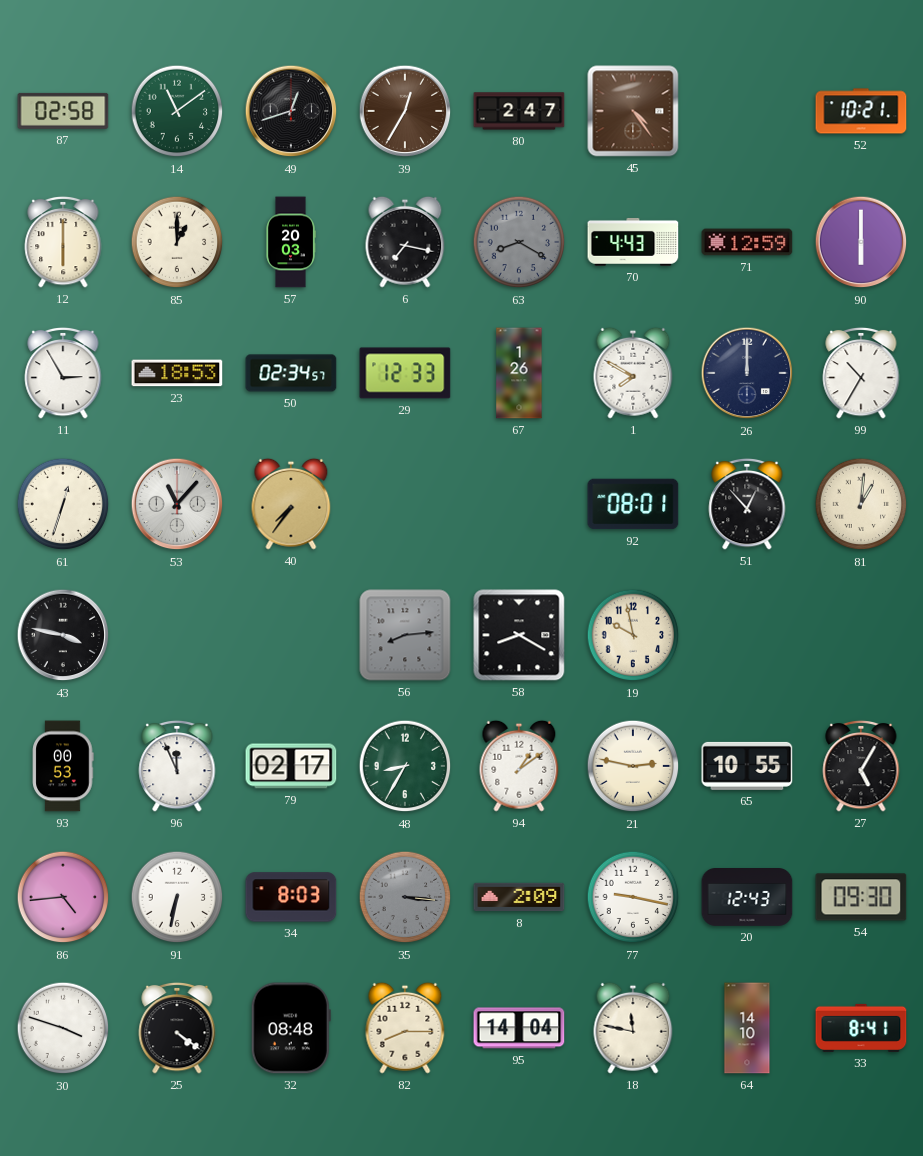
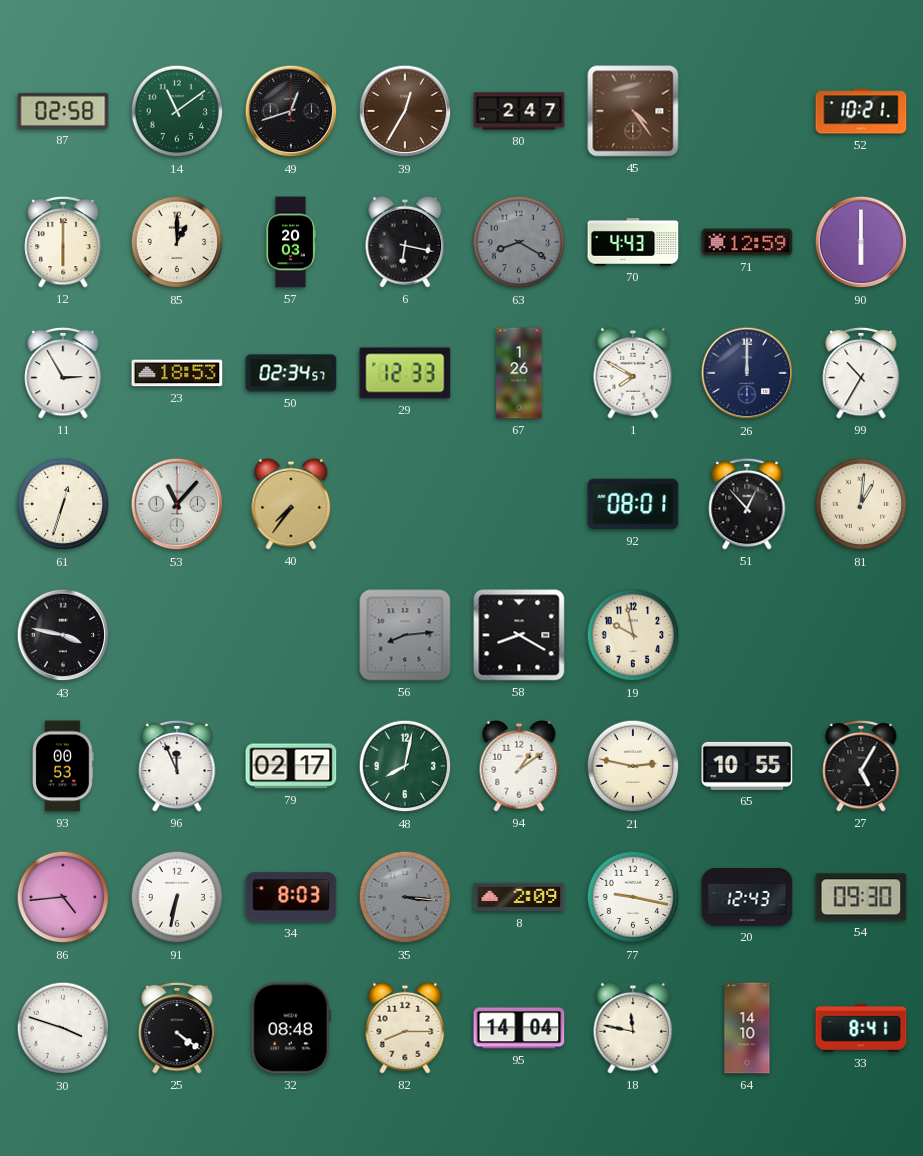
6: 7:17 -> 6:17 (405, 242)
48: 8:35 -> 8:02 (405, 766)
